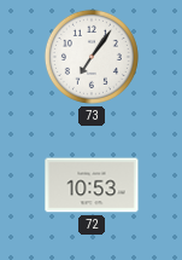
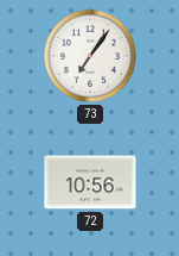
72: 10:53 -> 10:56 (90, 182)
